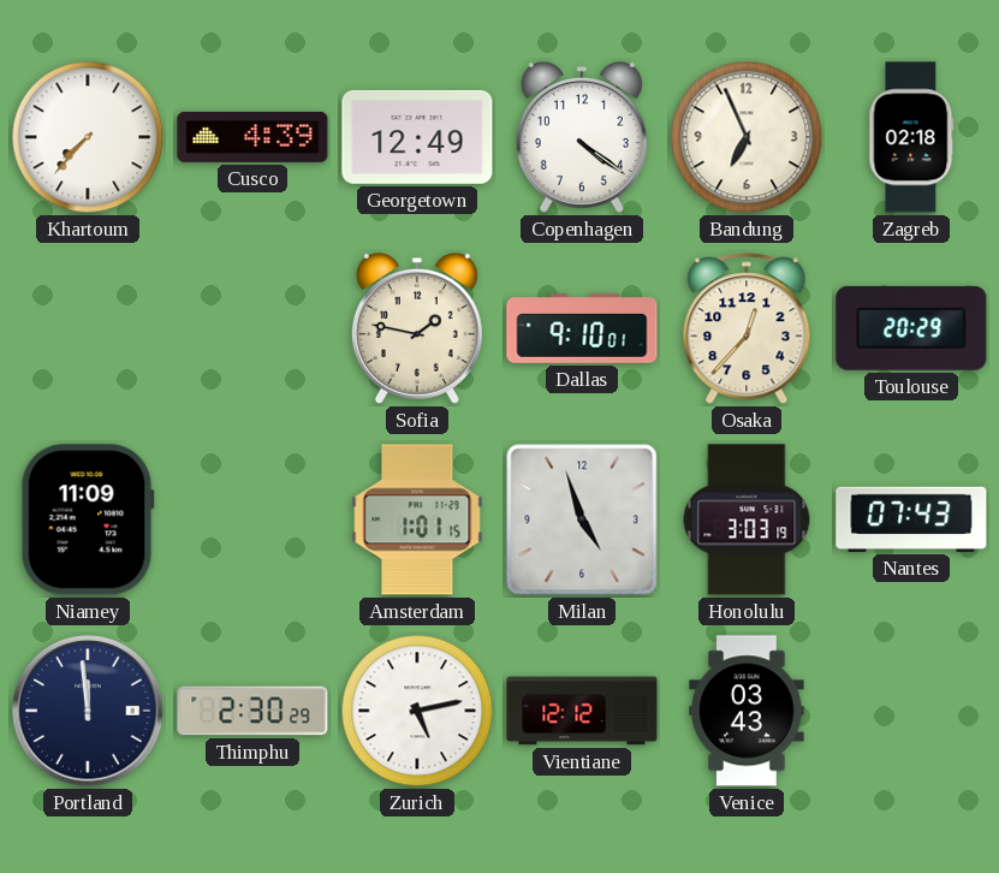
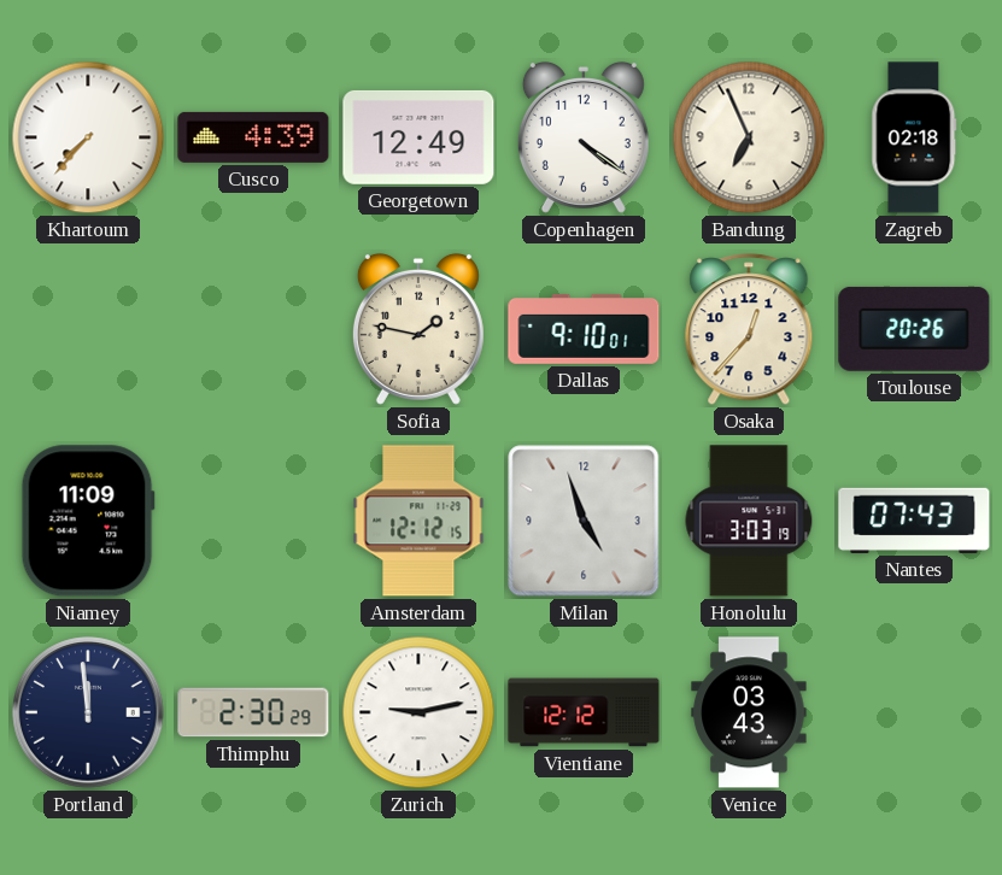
Toulouse: 20:29 -> 20:26 (914, 329)
Amsterdam: 1:01 -> 12:12 (418, 521)
Zurich: 5:13 -> 9:13 (418, 712)
